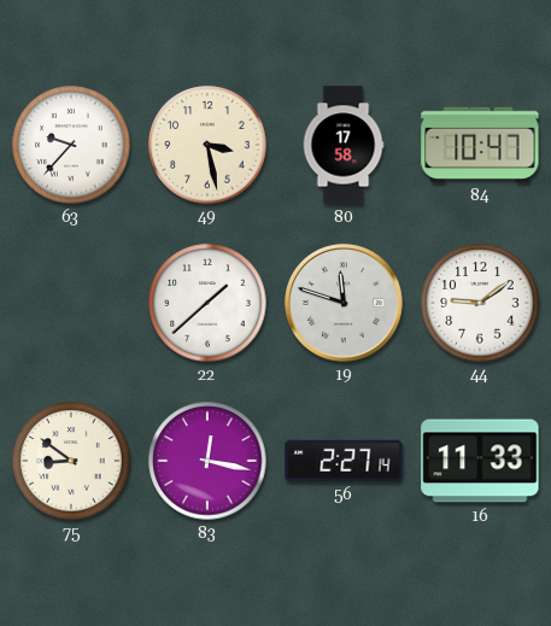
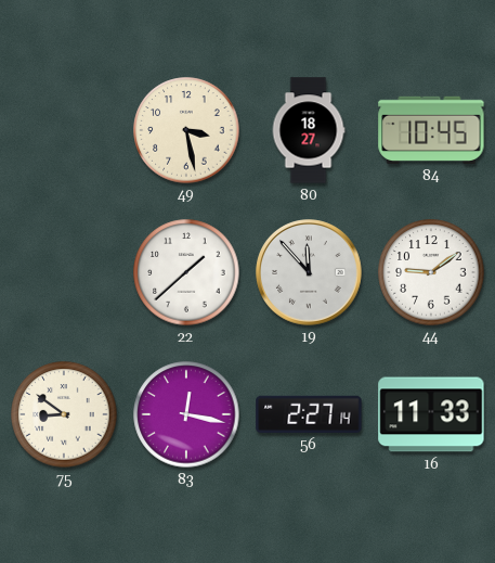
63: 9:37 -> none (71, 145)
80: 17:58 -> 18:27 (309, 130)
84: 10:47 -> 10:45 (431, 130)
19: 11:48 -> 11:53 (309, 272)
